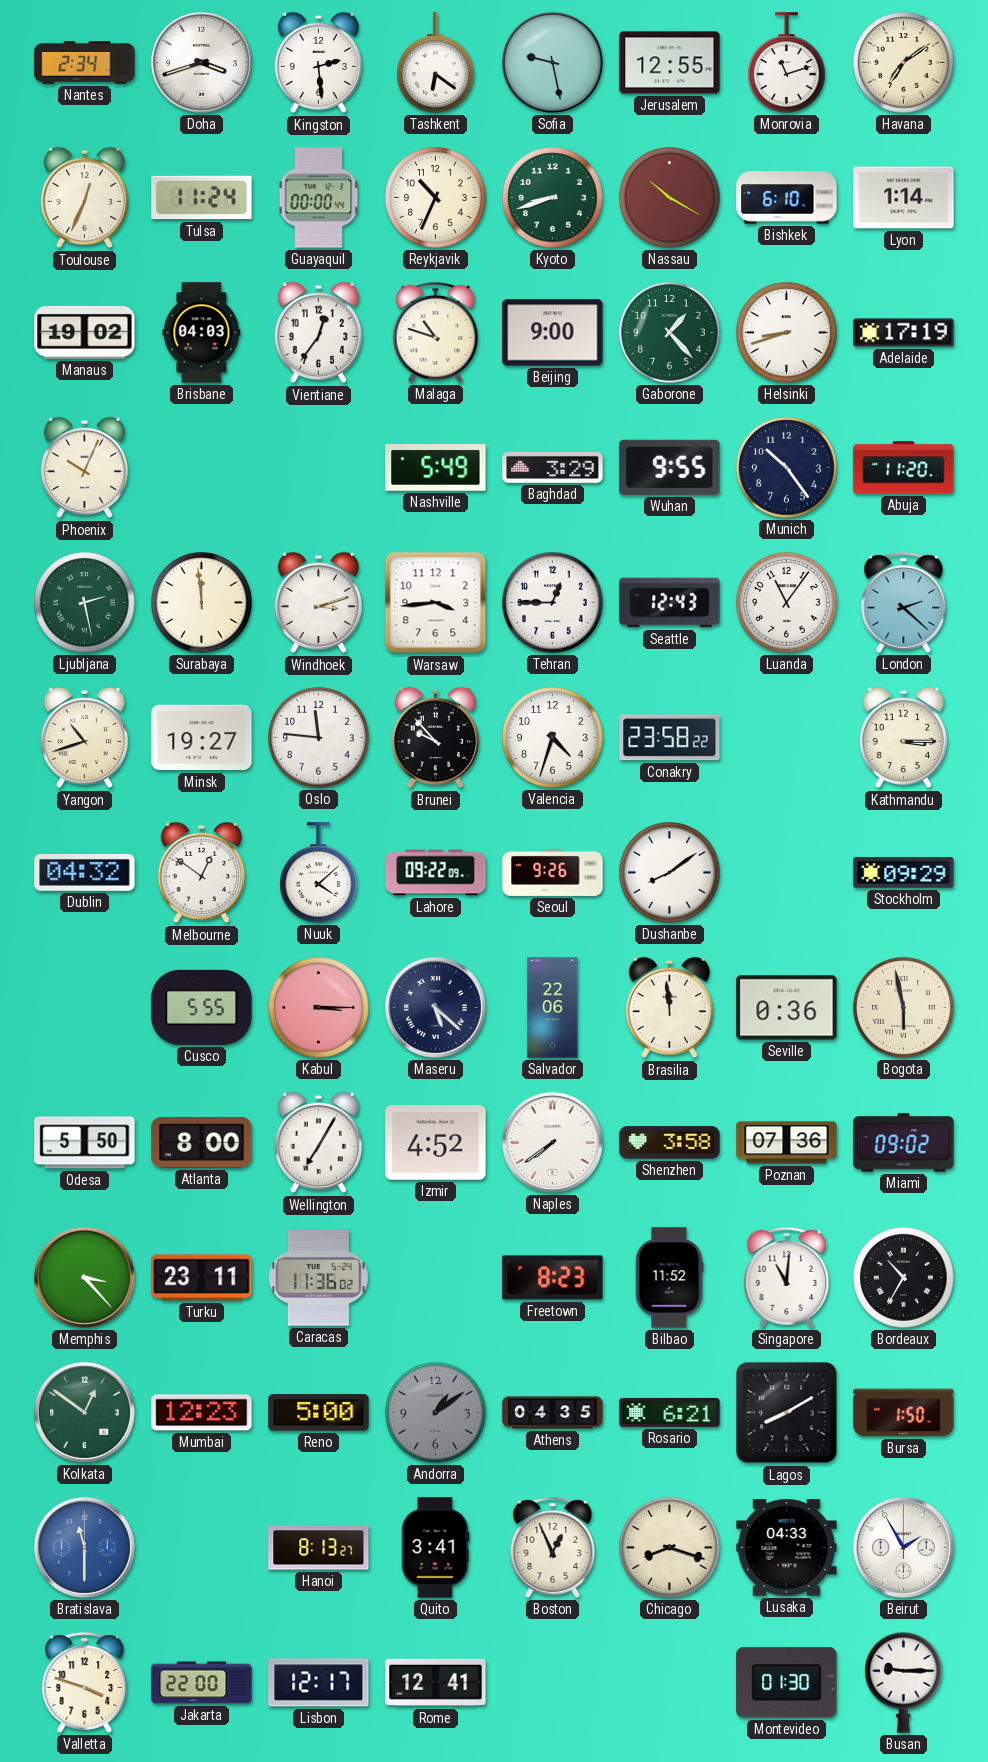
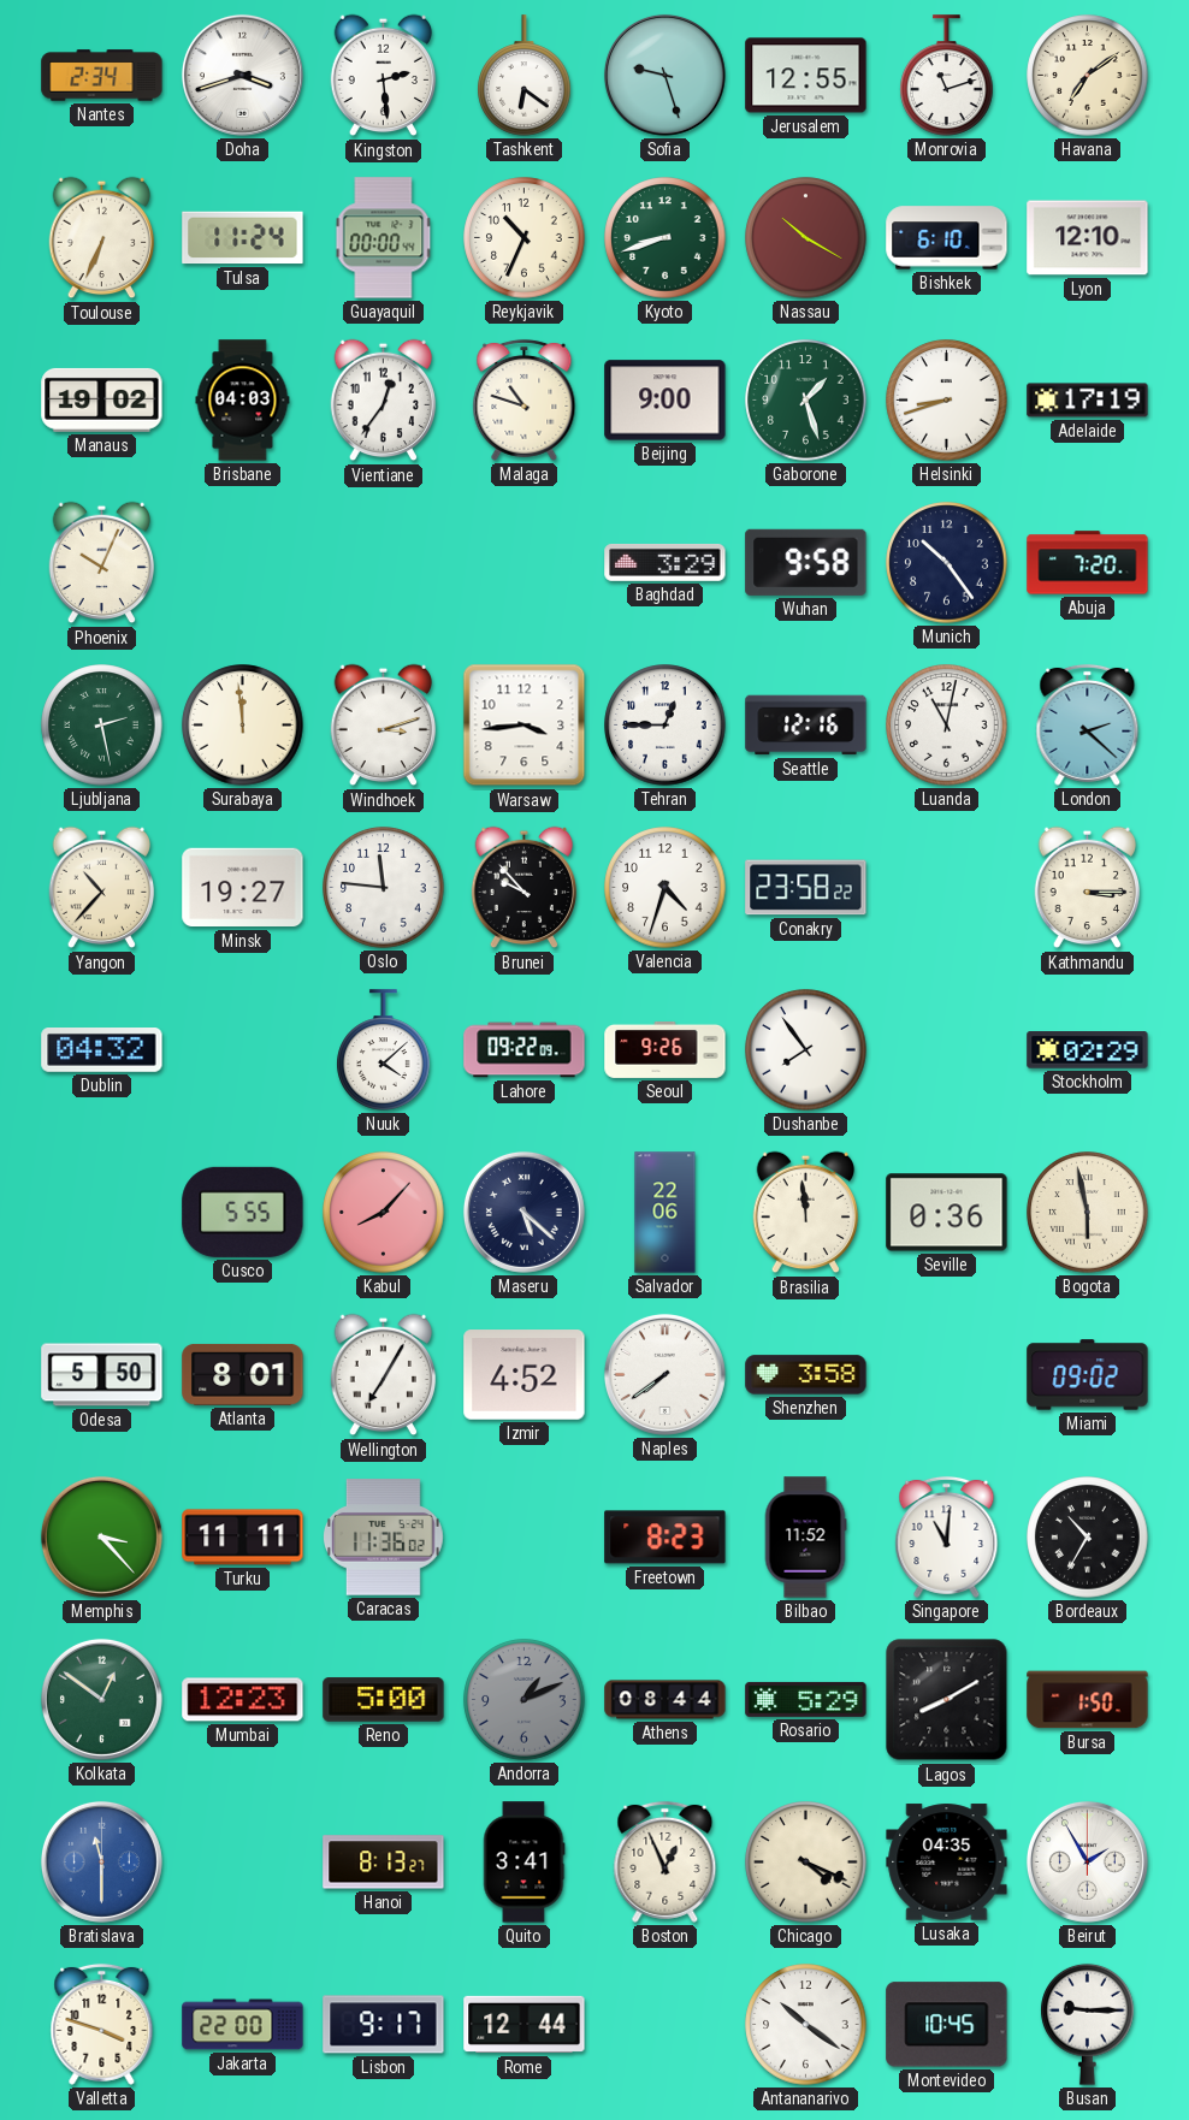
Sofia: 9:28 -> 9:27 (664, 75)
Toulouse: 12:34 -> 6:34 (102, 238)
Lyon: 1:14 -> 12:10 (1088, 238)
Gaborone: 1:23 -> 1:27 (806, 401)
Nashville: 5:49 -> none (436, 468)
Wuhan: 9:55 -> 9:58 (806, 562)
Abuja: 11:20 -> 7:20 (1088, 563)
Seattle: 12:43 -> 12:16 (806, 726)
Luanda: 11:06 -> 11:02 (947, 726)
Yangon: 10:42 -> 10:37 (102, 888)
Melbourne: 12:51 -> none (202, 873)
Dushanbe: 8:09 -> 7:54 (806, 1050)
Stockholm: 09:29 -> 02:29 (1088, 1050)
Kabul: 3:15 -> 8:07 (384, 1213)
Atlanta: 8:00 -> 8:01 (243, 1374)
Poznan: 07:36 -> none (787, 1143)
Turku: 23:11 -> 11:11 (243, 1538)
Andorra: 1:09 -> 1:11 (525, 1700)
Athens: 04:35 -> 08:44 (666, 1700)
Rosario: 6:21 -> 5:29 (806, 1699)
Chicago: 8:18 -> 4:19 (806, 1863)
Lusaka: 04:33 -> 04:35 (947, 1863)
Lisbon: 12:17 -> 9:17 (384, 2025)
Rome: 12:41 -> 12:44 (525, 2025)
Antananarivo: none -> 10:21 (806, 2025)
Montevideo: 01:30 -> 10:45 (947, 2025)
